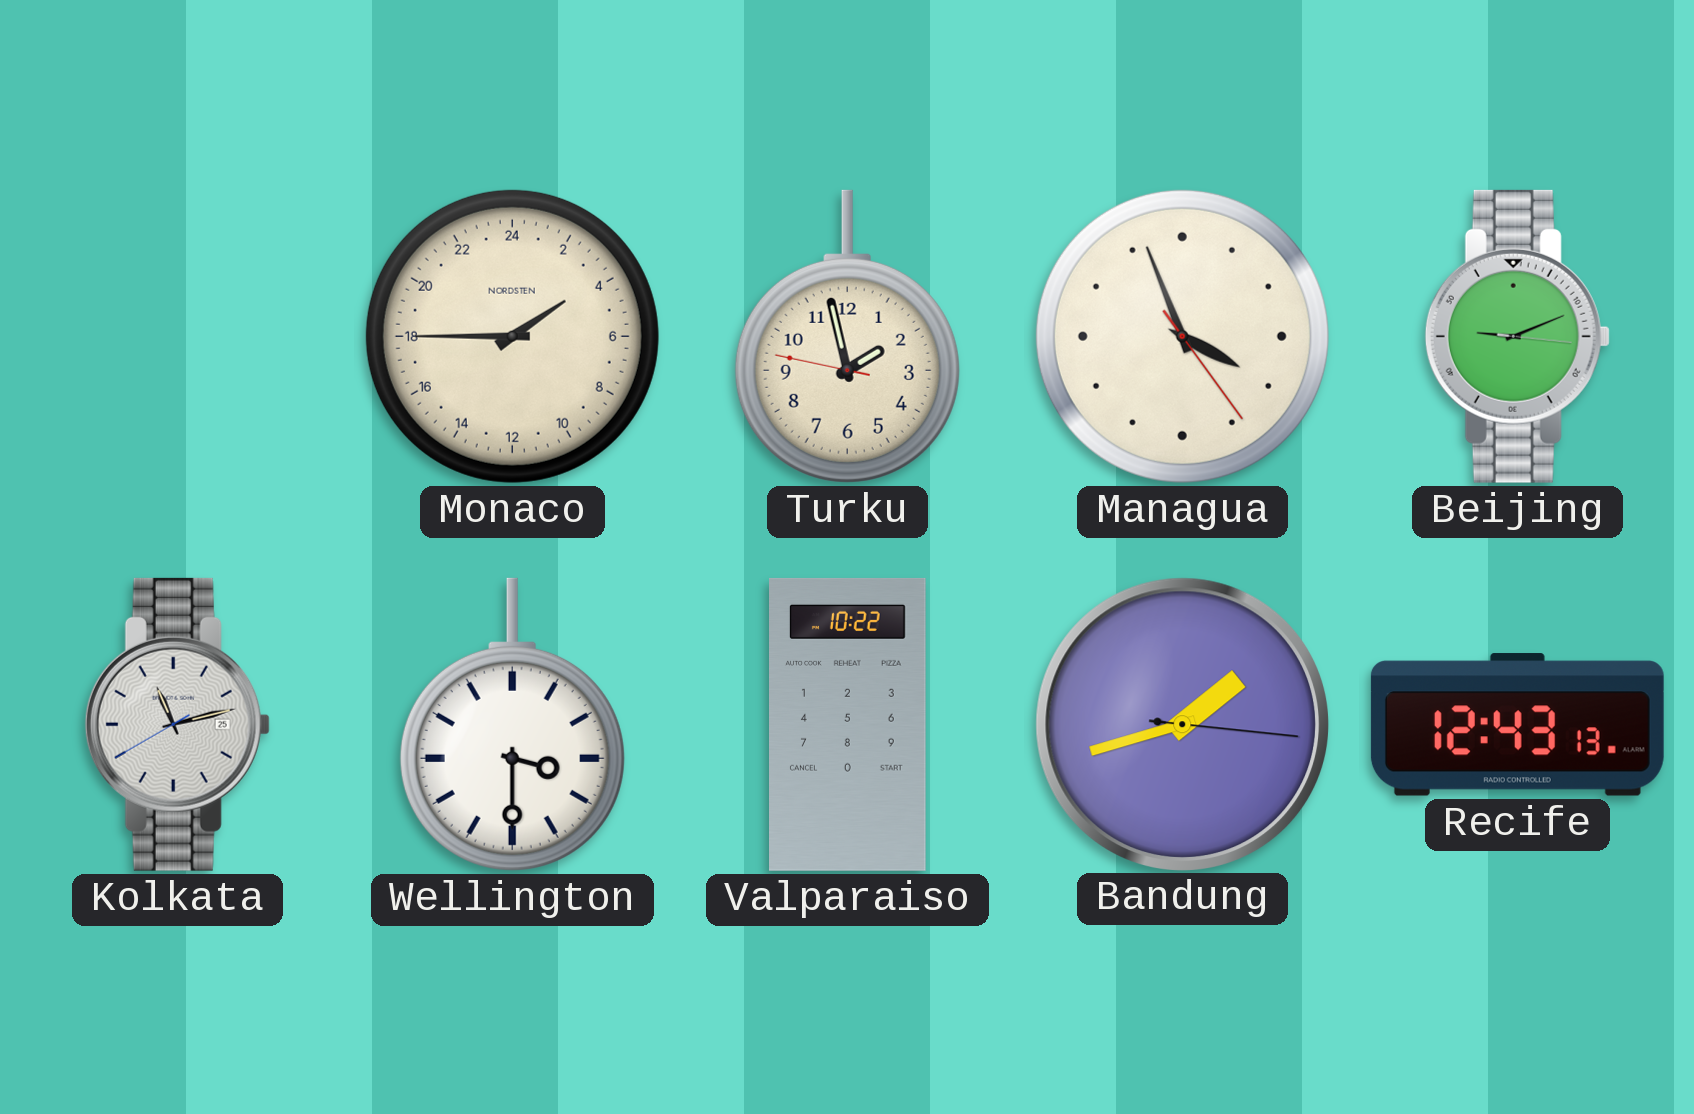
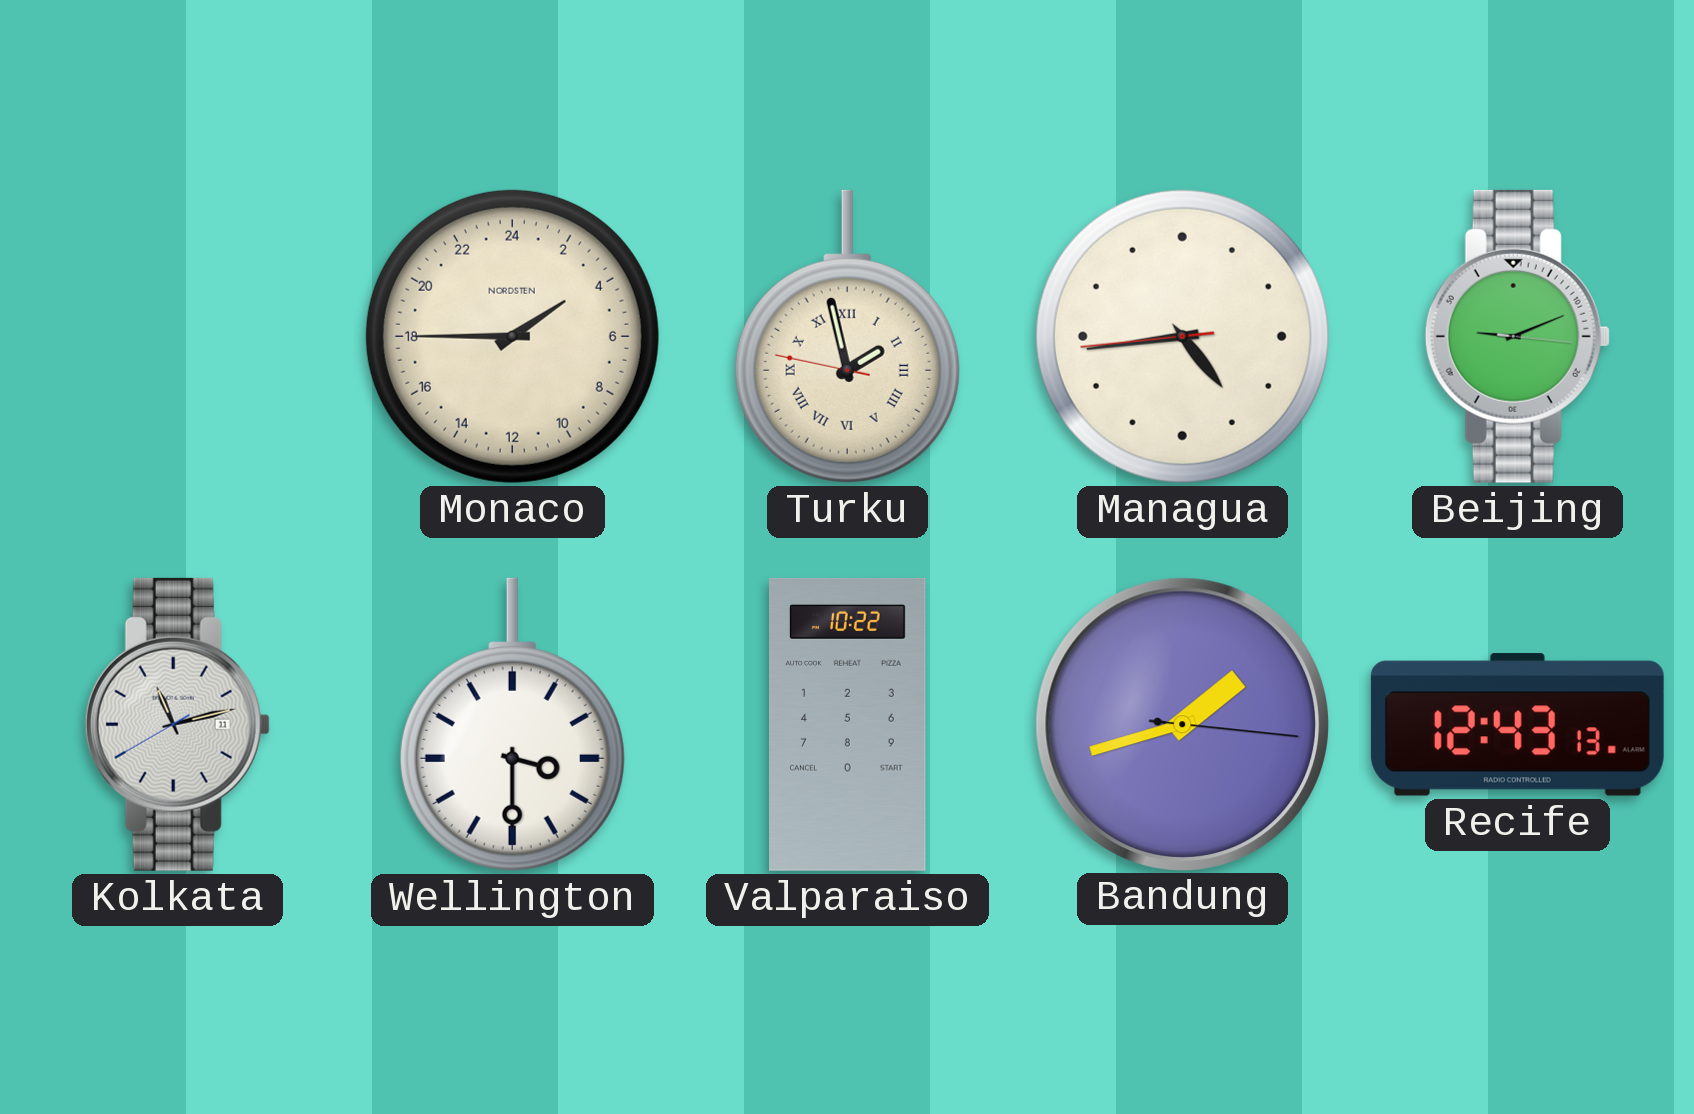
Turku numerals: Arabic -> Roman (847, 336)
Managua: 3:56 -> 4:43 (1182, 336)
Kolkata date: 25 -> 11 (177, 724)
